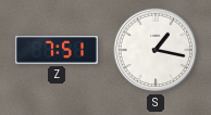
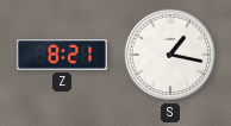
Z: 7:51 -> 8:21 (62, 56)
